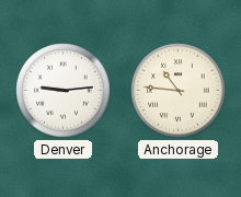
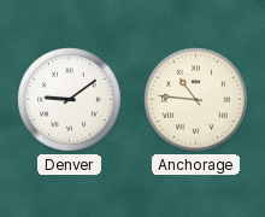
Denver: 9:14 -> 9:09 (70, 100)
